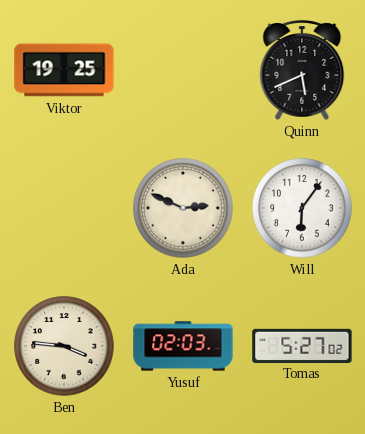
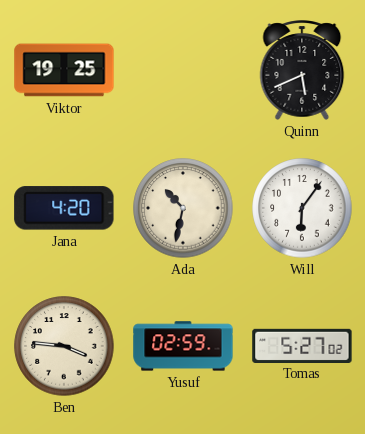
Jana: none -> 4:20 (64, 208)
Ada: 2:49 -> 10:32 (183, 208)
Yusuf: 02:03 -> 02:59 (183, 346)
